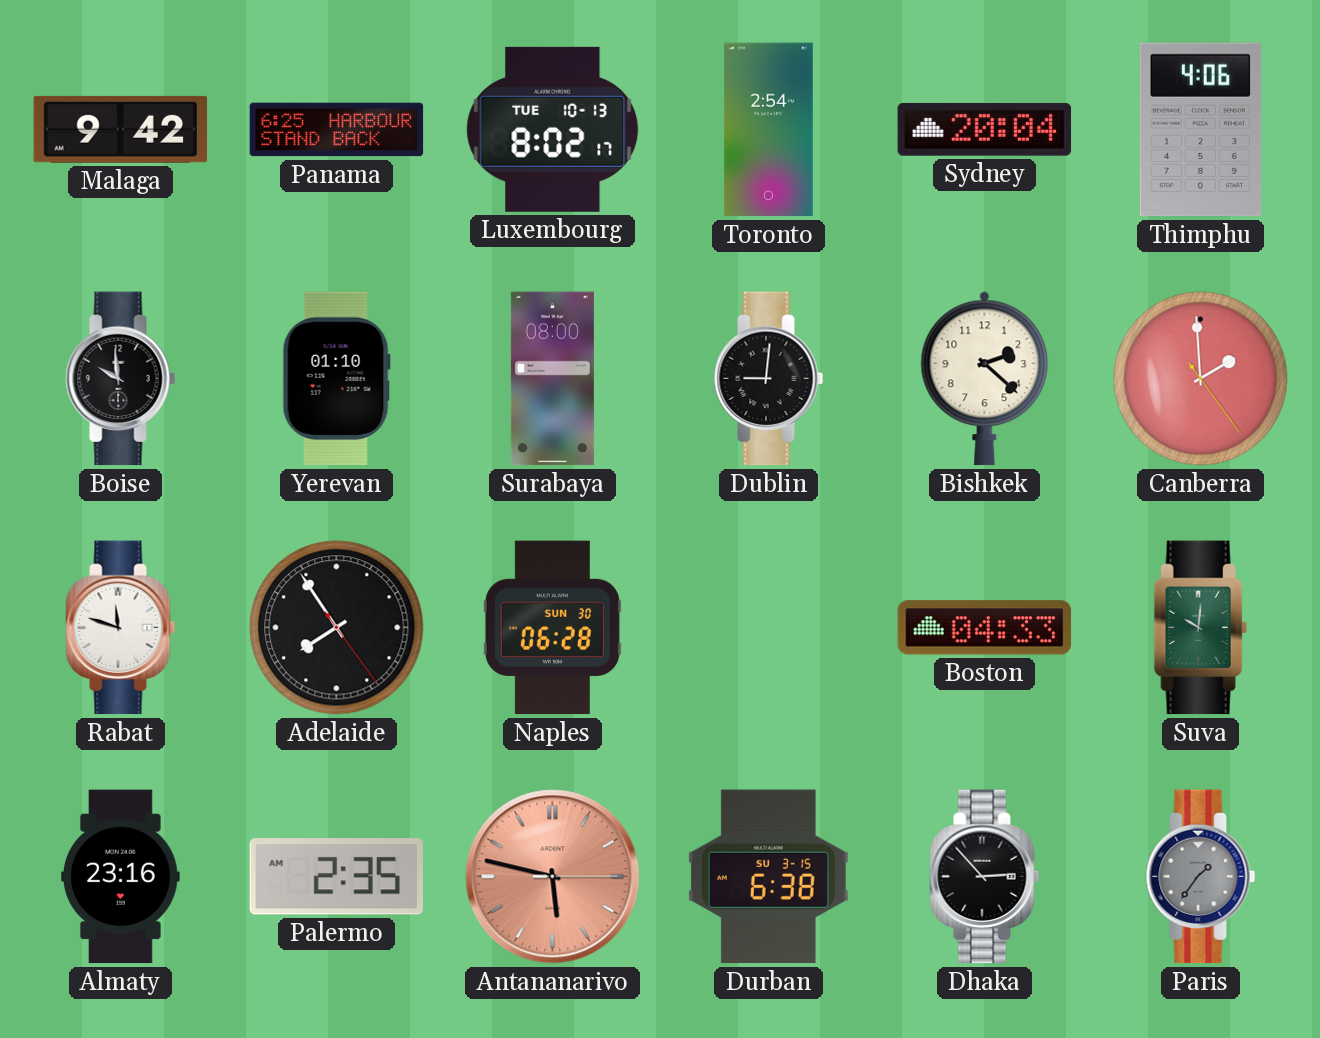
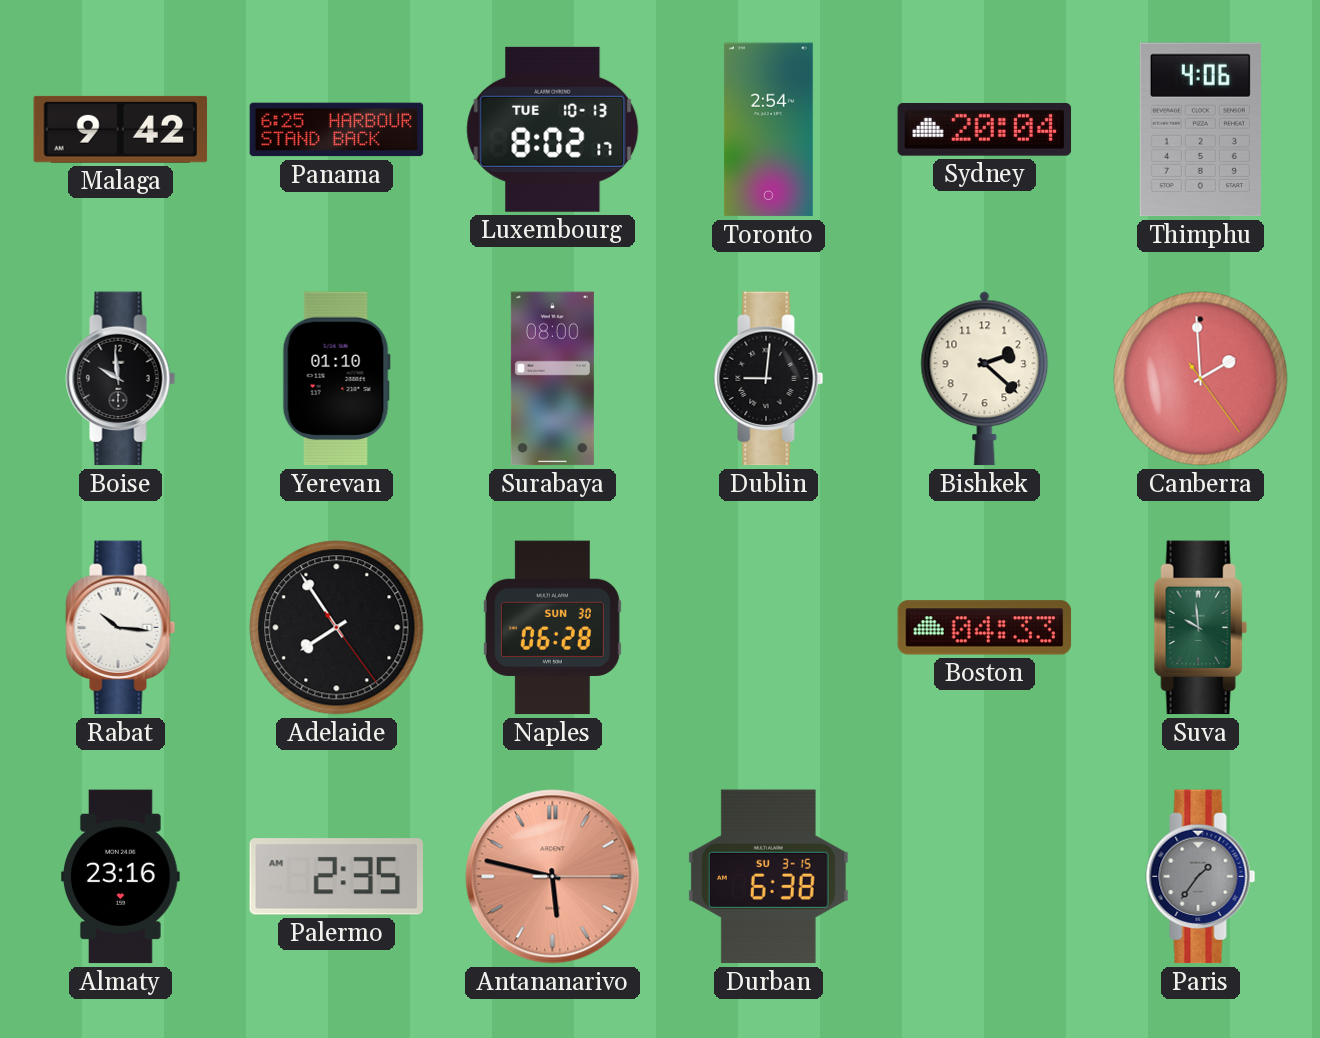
Rabat: 11:48 -> 10:16 (121, 628)
Suva: 10:01 -> 9:59 (1200, 628)
Dhaka: 2:53 -> none (985, 877)
